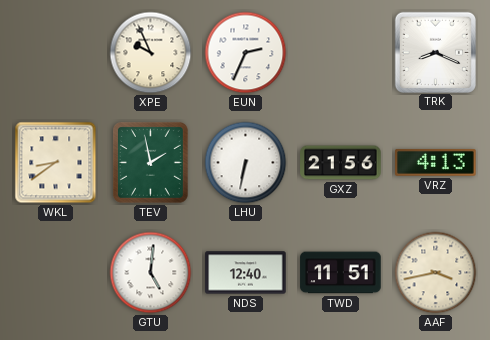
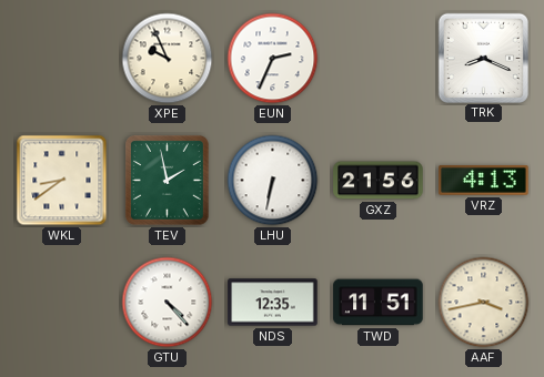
GTU: 5:01 -> 4:23 (168, 303)
NDS: 12:40 -> 12:35 (273, 303)
